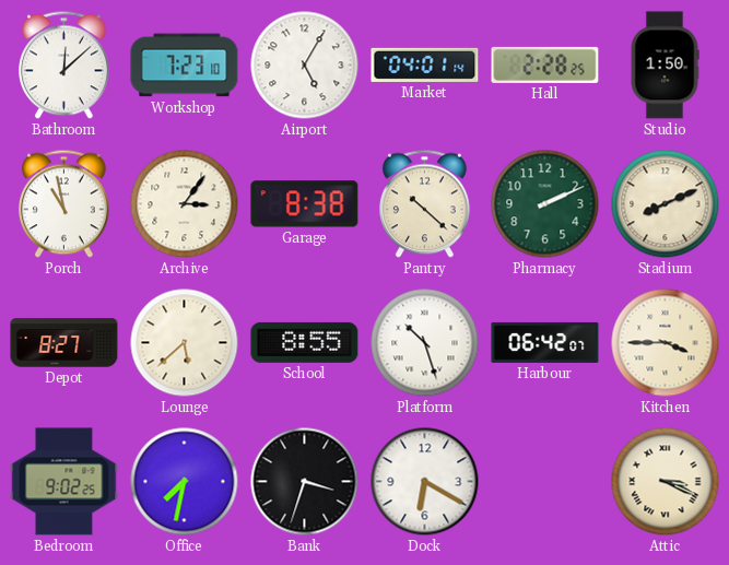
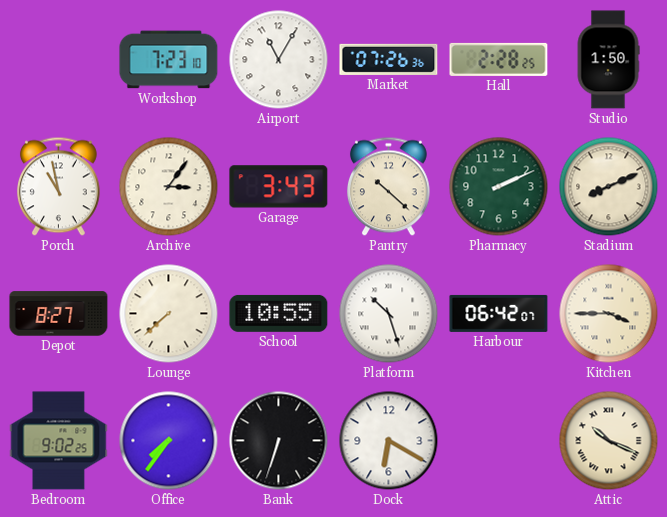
Bathroom: 12:08 -> none (64, 66)
Airport: 5:05 -> 11:05 (279, 60)
Market: 04:01 -> 07:26 (389, 59)
Garage: 8:38 -> 3:43 (279, 187)
Lounge: 5:38 -> 7:38 (169, 314)
School: 8:55 -> 10:55 (279, 313)
Office: 7:32 -> 7:36 (169, 441)
Bank: 3:33 -> 6:33 (279, 441)
Attic: 3:19 -> 10:19 (609, 441)
